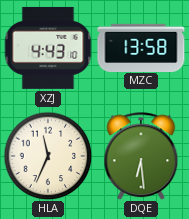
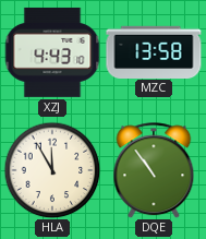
HLA: 11:34 -> 11:55 (52, 170)
DQE: 6:29 -> 10:54 (154, 170)
